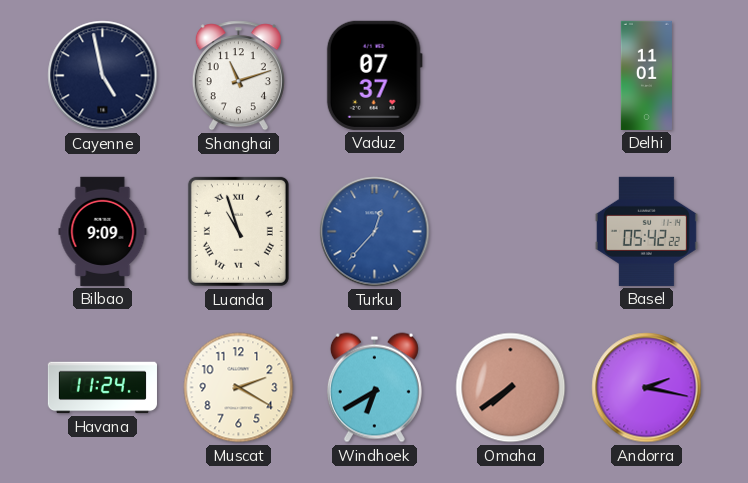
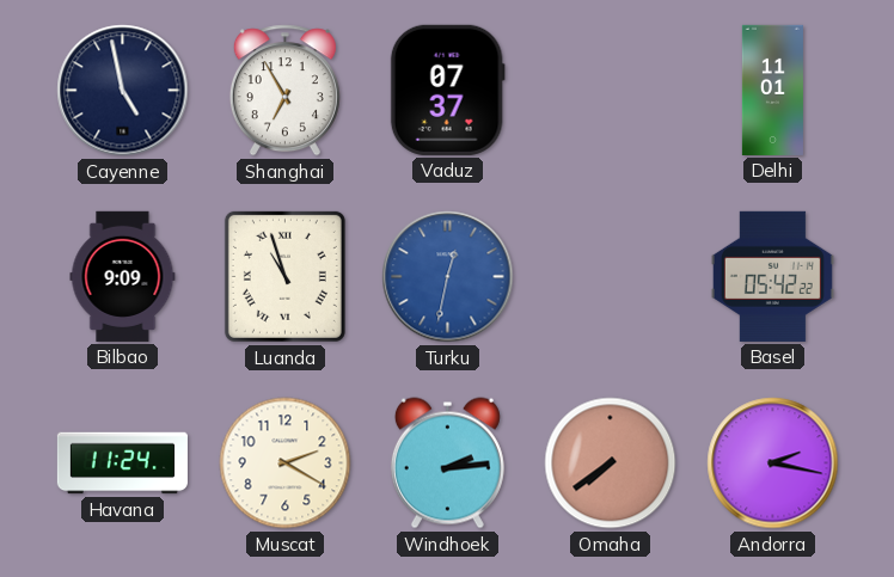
Shanghai: 11:12 -> 6:55 (284, 91)
Turku: 12:37 -> 12:32 (448, 277)
Windhoek: 6:40 -> 2:14 (447, 464)
